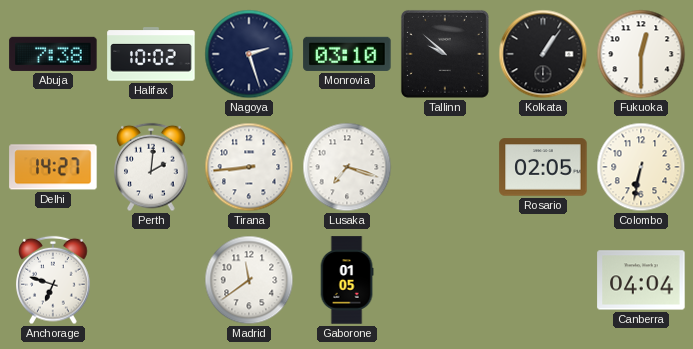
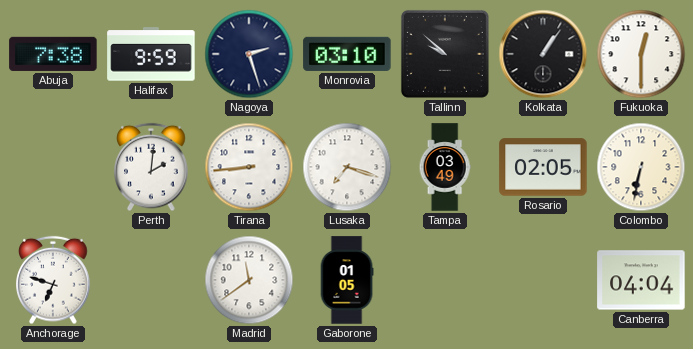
Halifax: 10:02 -> 9:59 (151, 54)
Delhi: 14:27 -> none (53, 167)
Tampa: none -> 03:49 (445, 167)
